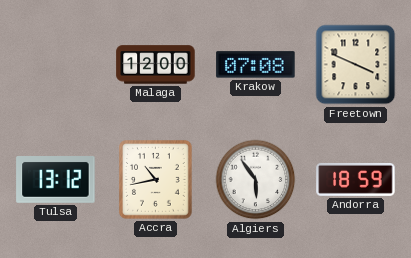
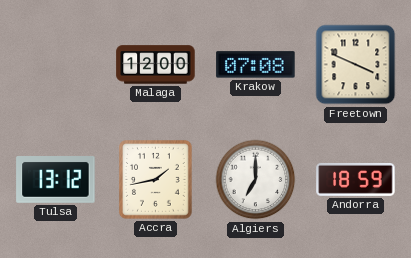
Accra: 10:43 -> 1:43 (156, 180)
Algiers: 5:54 -> 7:00 (256, 180)
